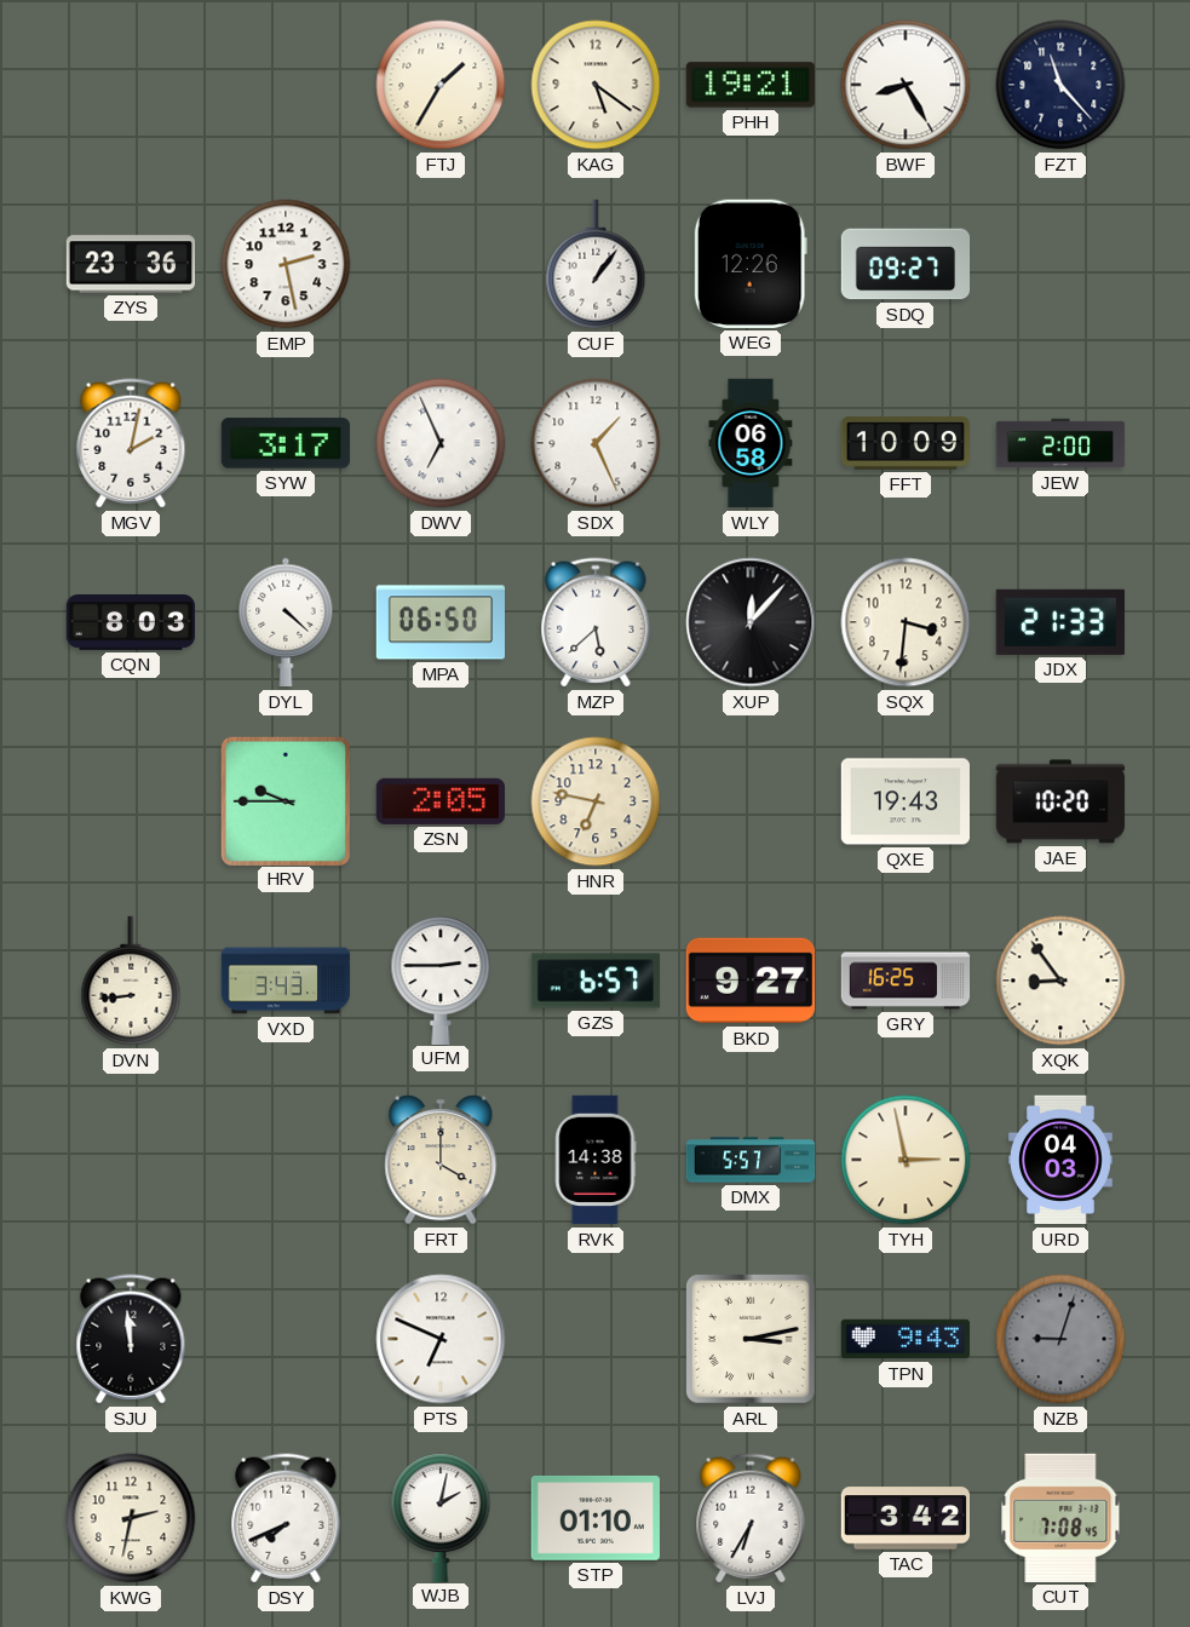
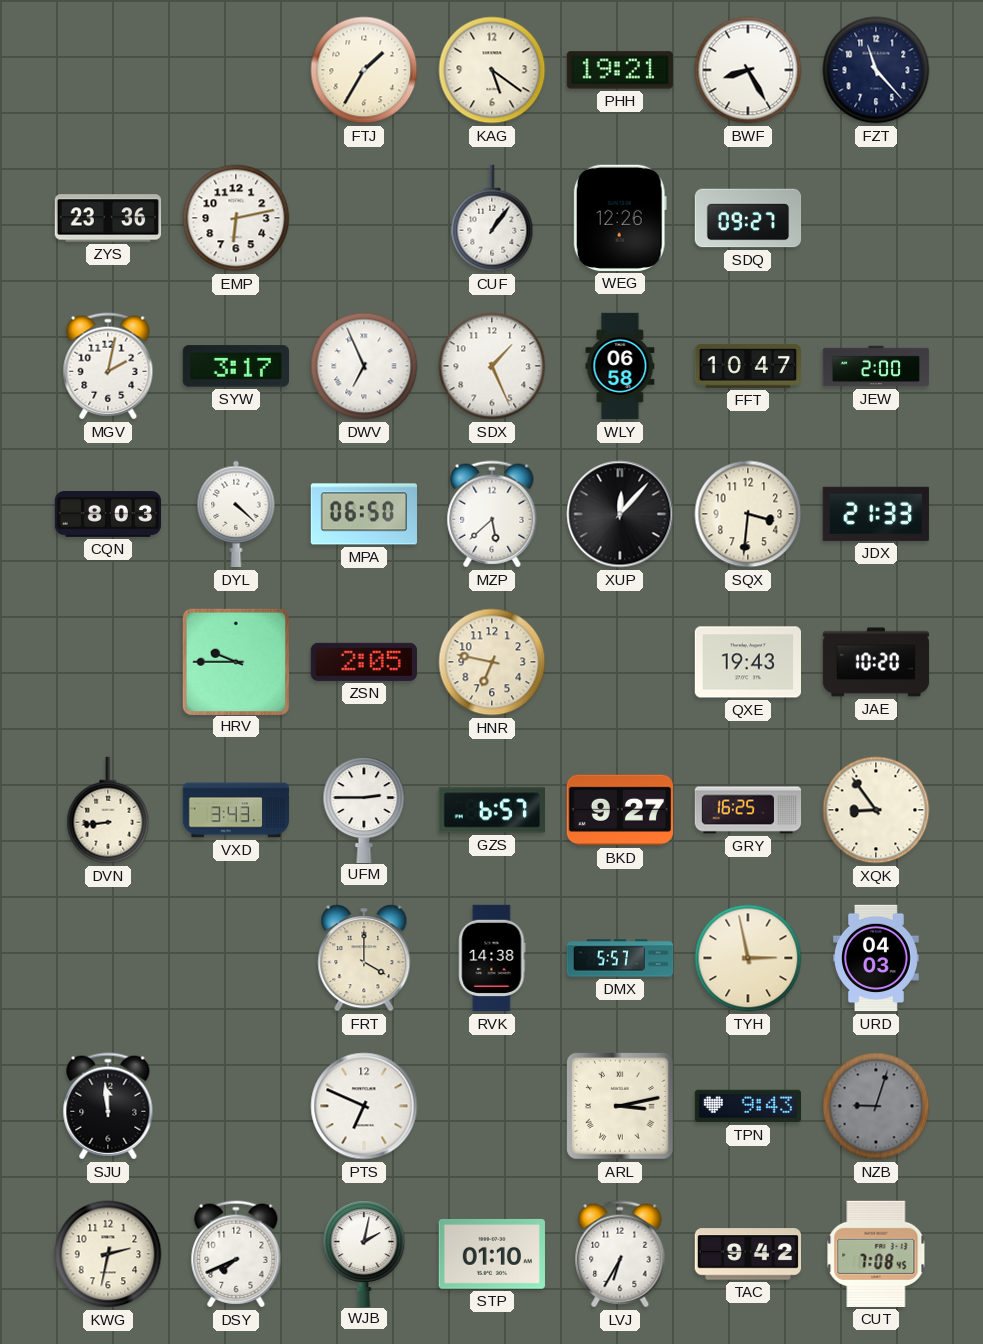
EMP: 2:28 -> 6:13 (236, 218)
FFT: 10:09 -> 10:47 (747, 366)
TAC: 3:42 -> 9:42 (747, 1254)
